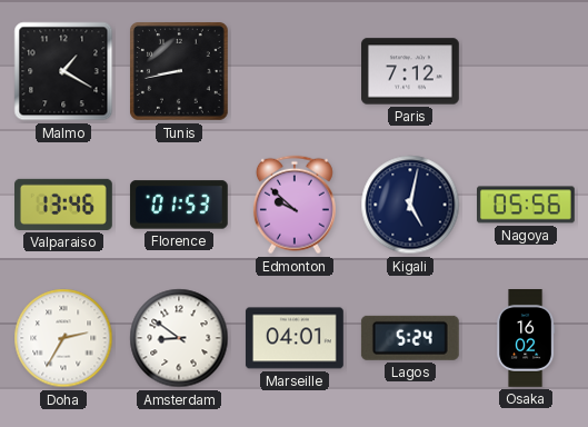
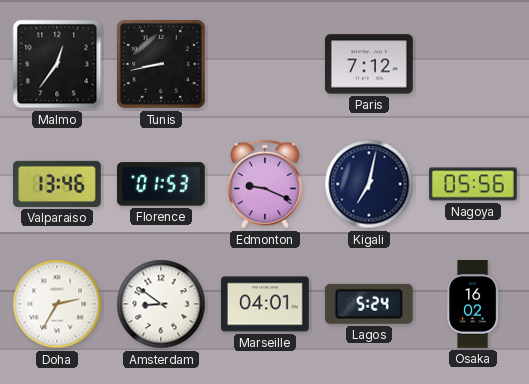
Malmo: 1:20 -> 12:36 (57, 64)
Edmonton: 9:52 -> 9:19 (265, 184)
Kigali: 5:02 -> 7:02 (369, 184)
